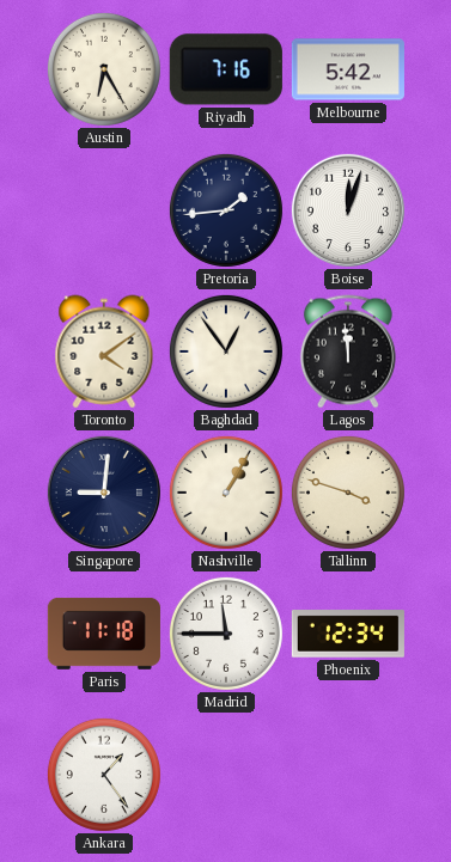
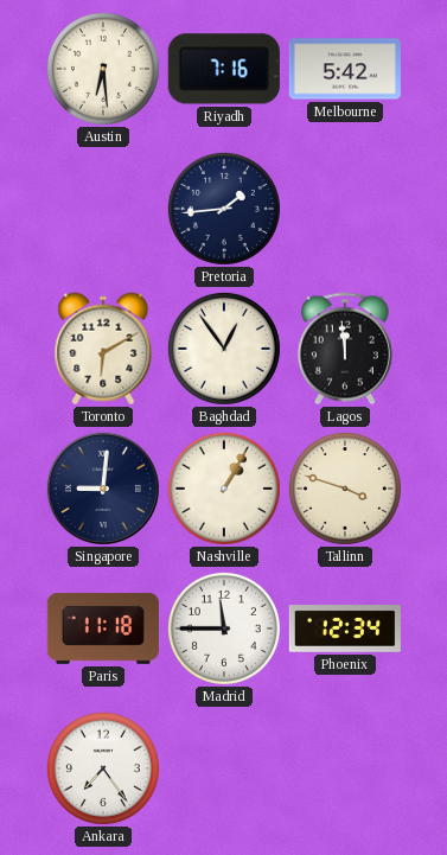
Austin: 6:25 -> 6:29 (103, 69)
Boise: 12:03 -> none (348, 210)
Toronto: 4:09 -> 6:10 (103, 349)
Ankara: 1:24 -> 7:24 (103, 768)
